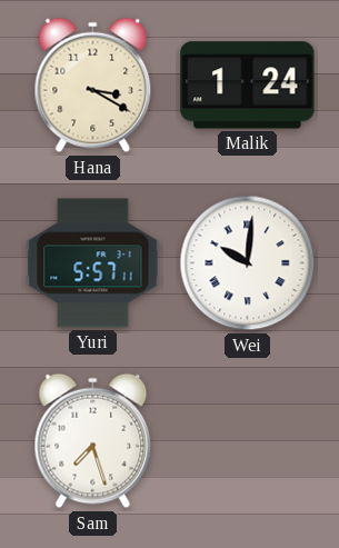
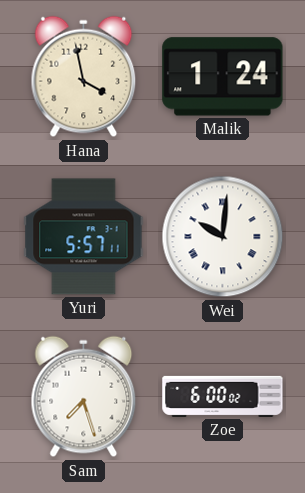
Hana: 3:20 -> 3:58 (84, 77)
Zoe: none -> 6:00 (223, 396)
